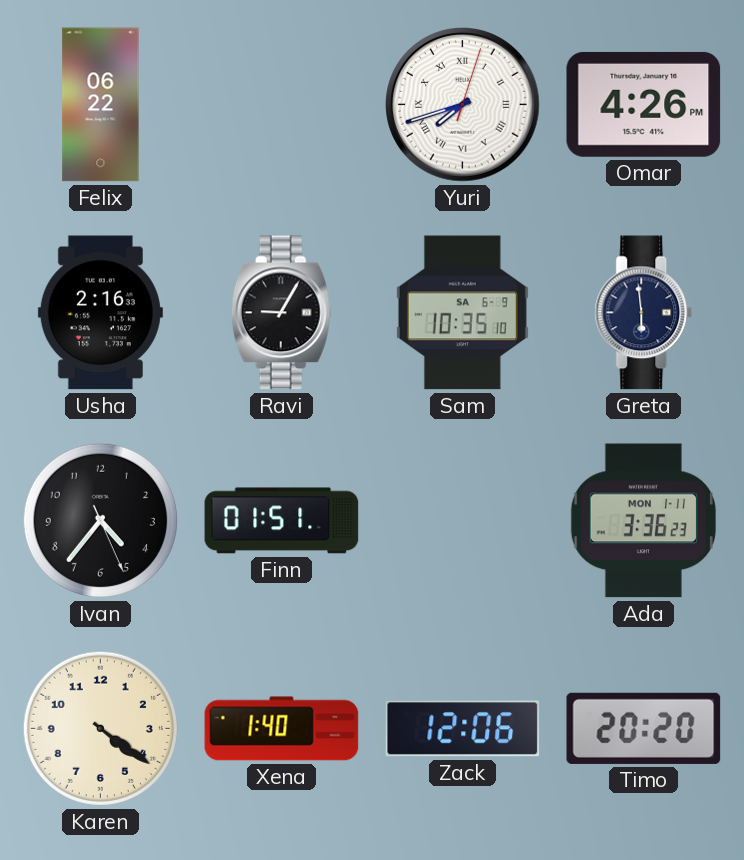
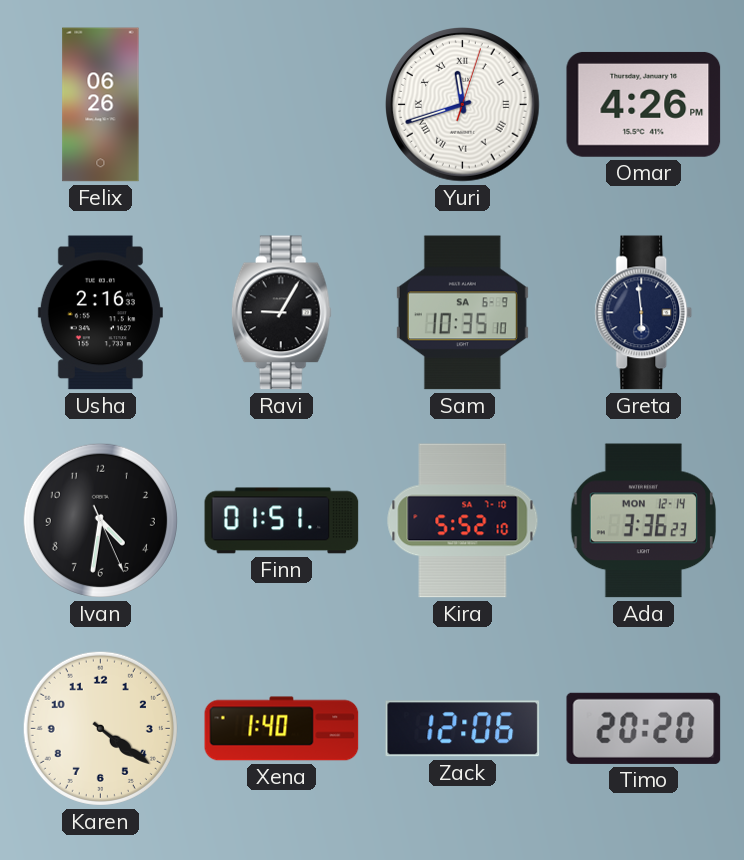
Felix: 06:22 -> 06:26 (101, 105)
Yuri: 7:42 -> 11:42 (463, 105)
Ivan: 4:36 -> 4:31 (100, 520)
Kira: none -> 5:52 (463, 521)
Ada date: MON 1-11 -> MON 12-14 (643, 521)
